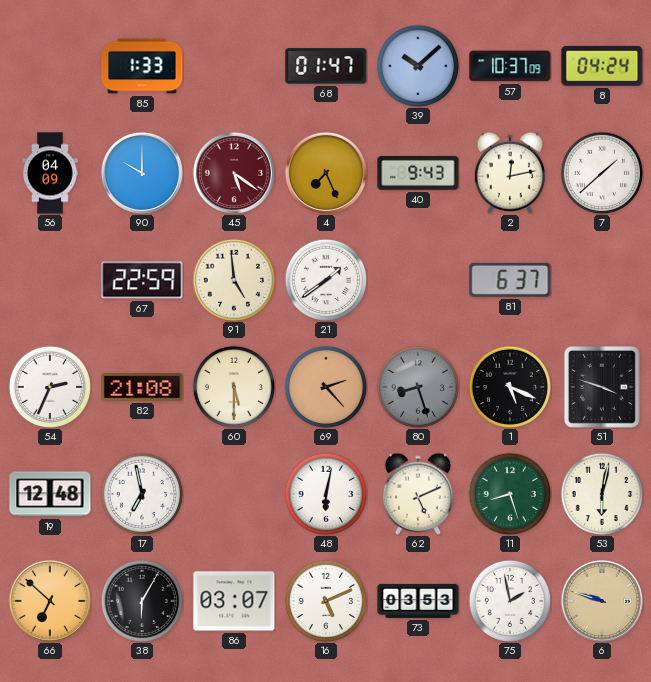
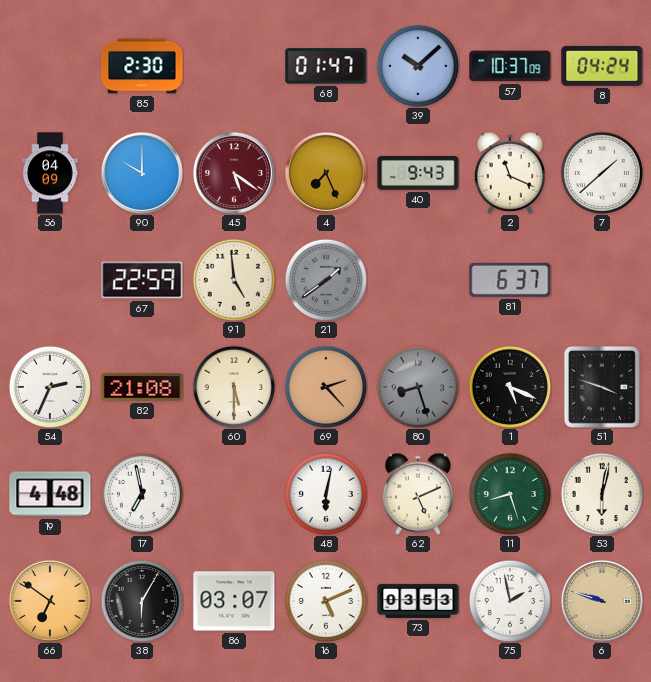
85: 1:33 -> 2:30 (142, 66)
2: 12:13 -> 11:19 (509, 173)
21 dial: white -> grey (325, 279)
19: 12:48 -> 4:48 (50, 494)
66: 6:52 -> 6:51 (50, 601)
